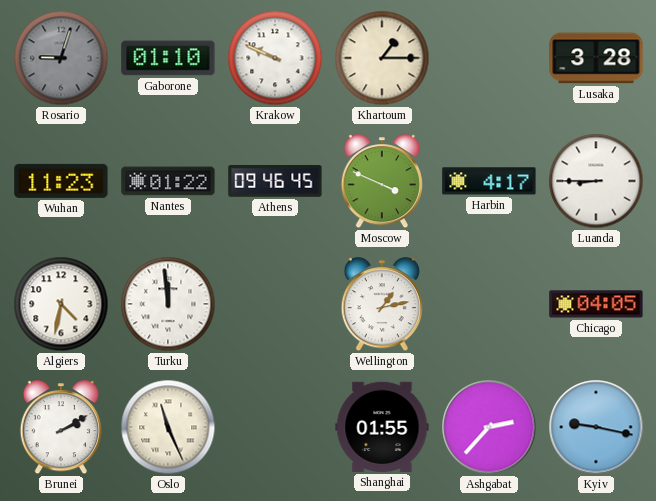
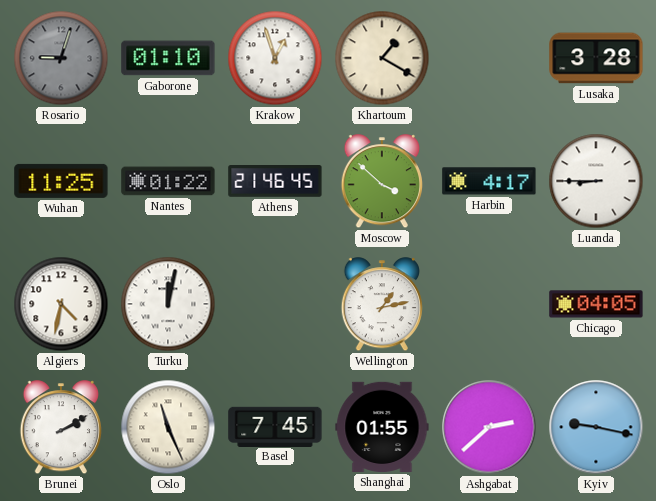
Krakow: 9:49 -> 12:57 (275, 58)
Khartoum: 1:15 -> 1:20 (382, 58)
Wuhan: 11:23 -> 11:25 (61, 181)
Athens: 09:46 -> 21:46 (275, 182)
Moscow: 3:49 -> 3:52 (382, 182)
Turku: 11:59 -> 12:02 (168, 304)
Basel: none -> 7:45 (275, 426)
Ashgabat: 2:37 -> 2:38 (489, 427)
